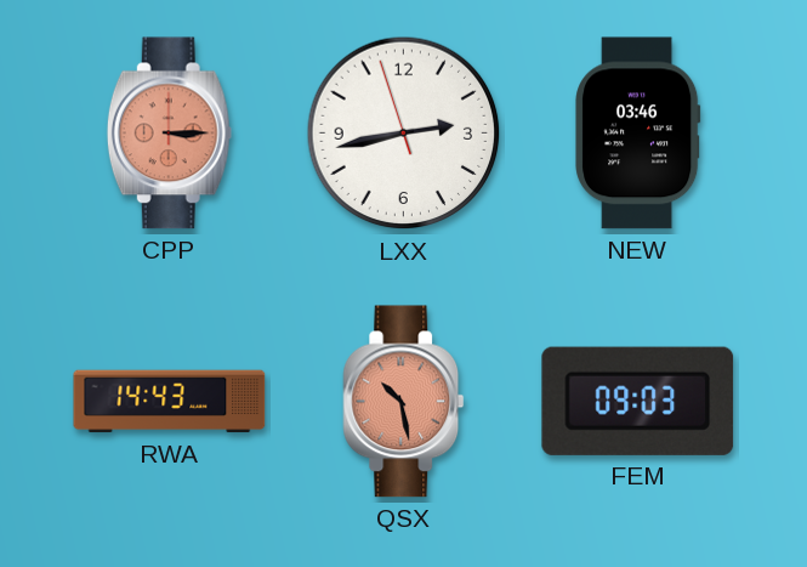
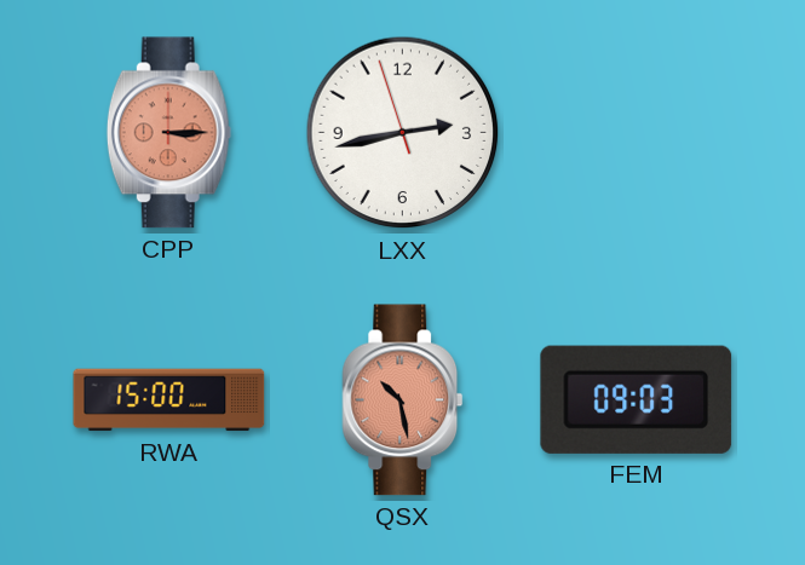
NEW: 03:46 -> none (638, 134)
RWA: 14:43 -> 15:00 (169, 400)
